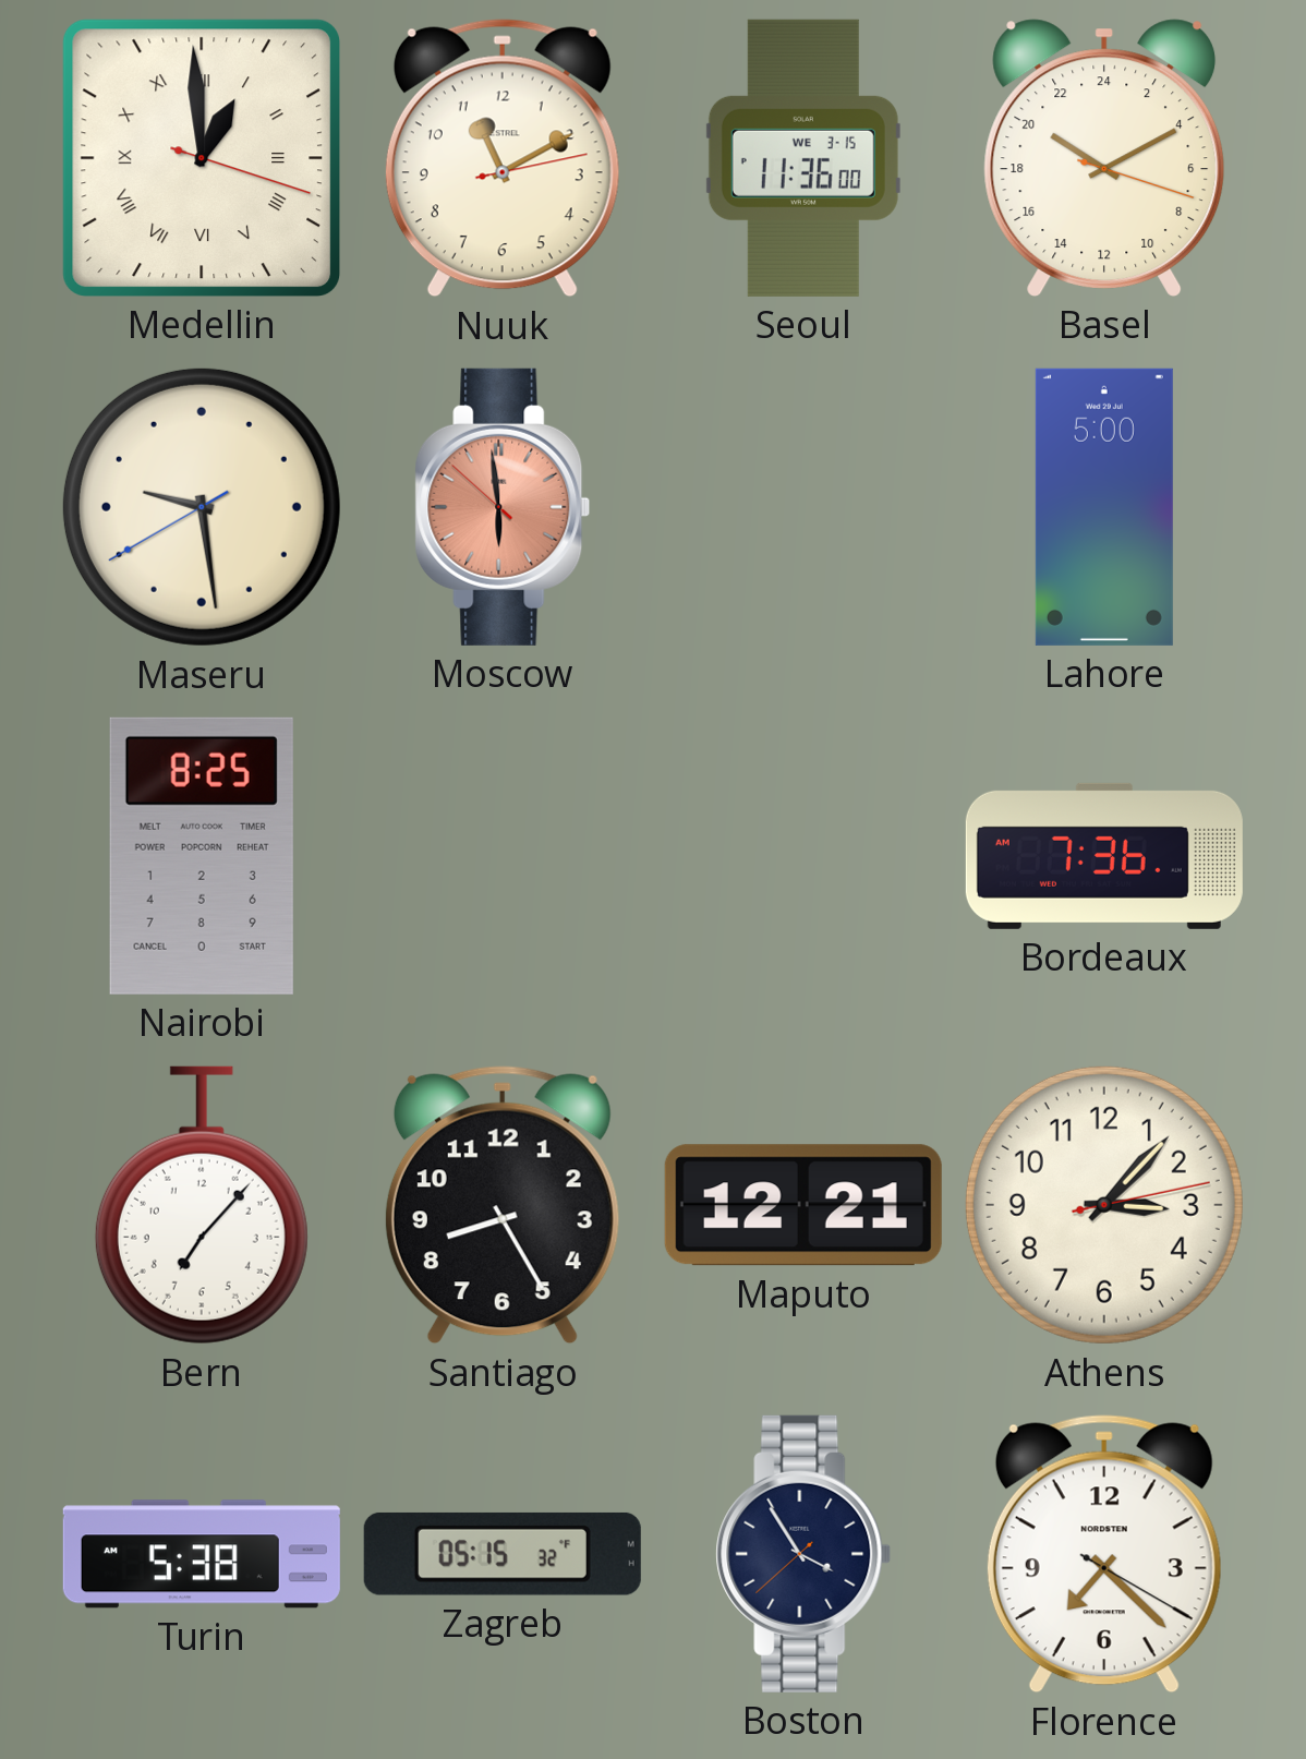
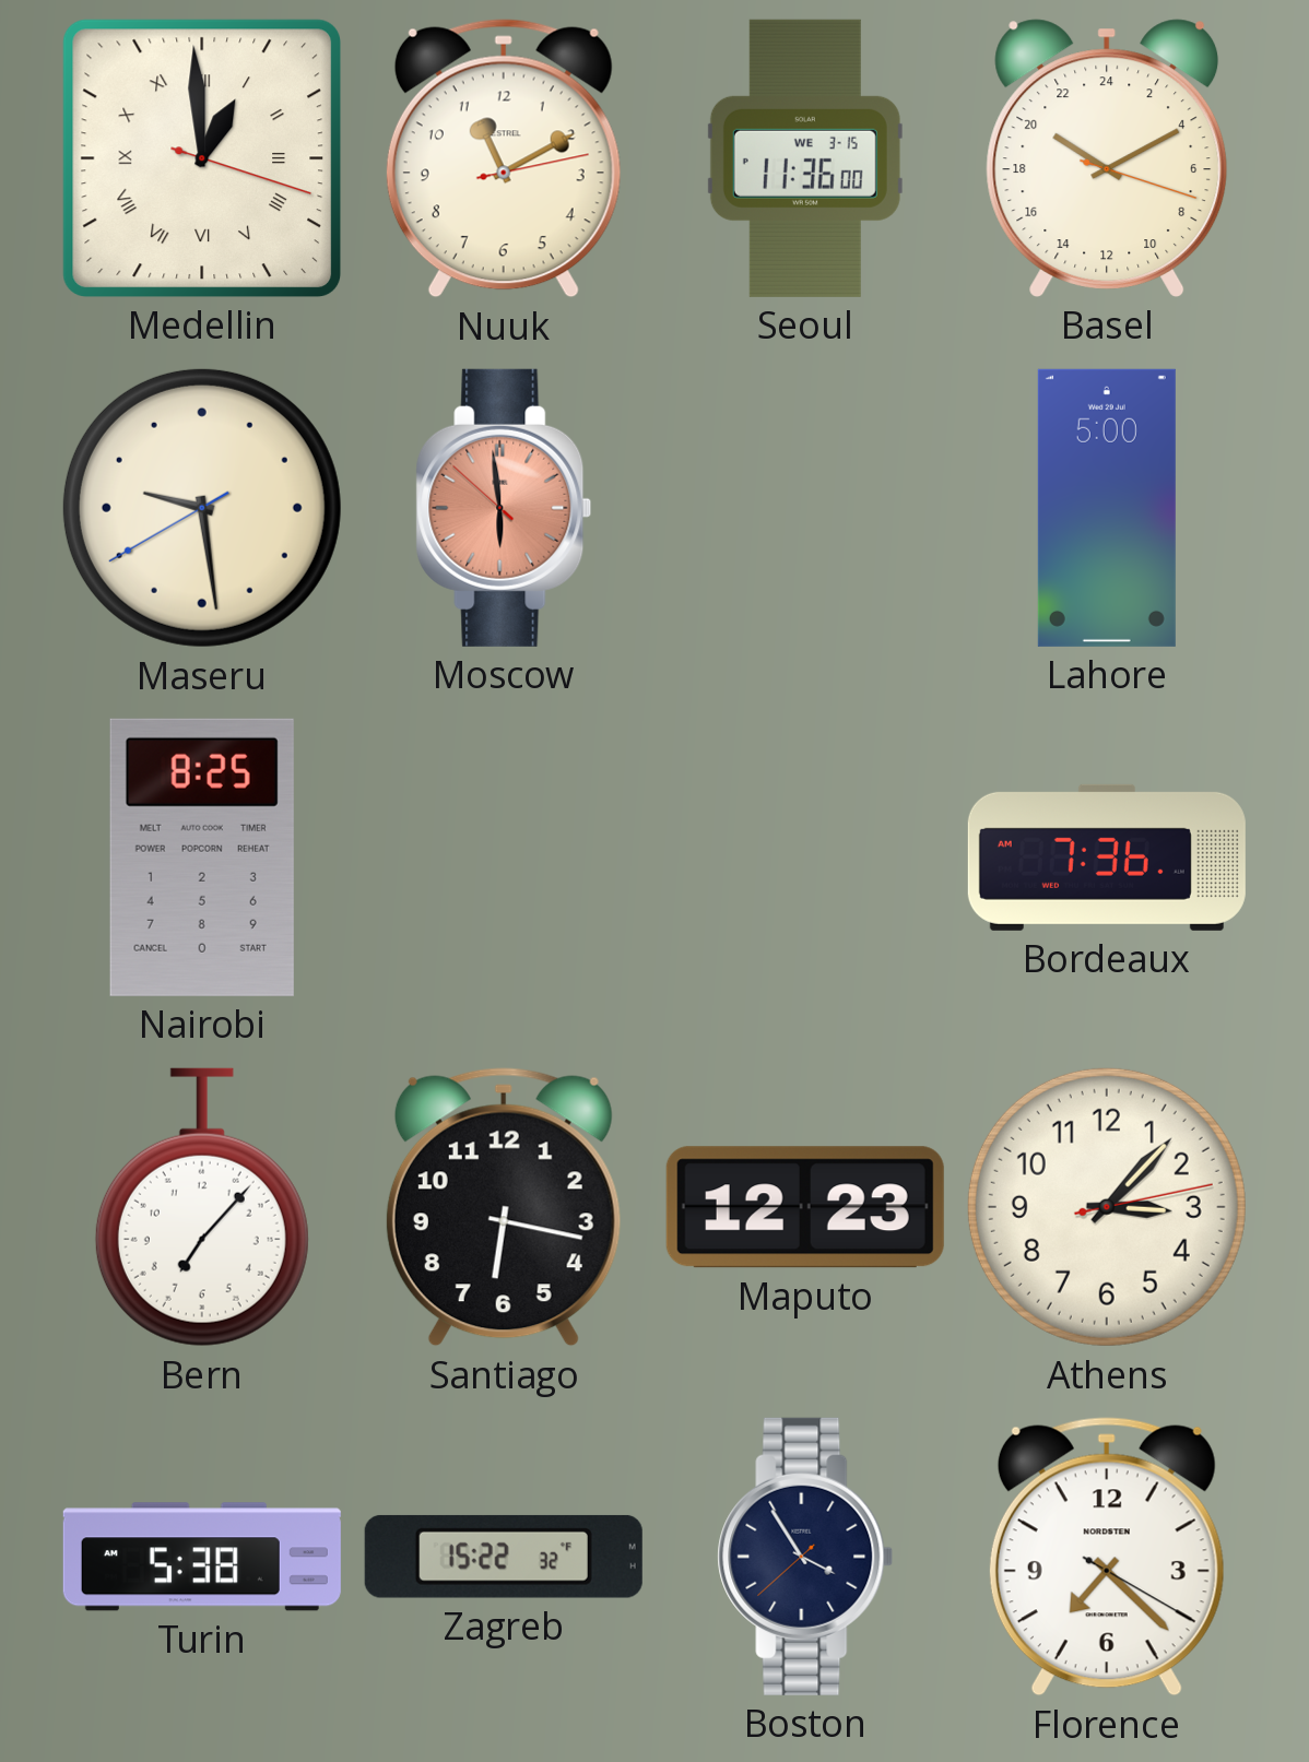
Santiago: 8:25 -> 6:17 (504, 1207)
Maputo: 12:21 -> 12:23 (805, 1207)
Zagreb: 05:15 -> 15:22 (504, 1557)
